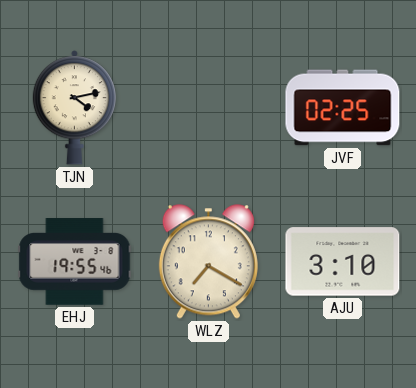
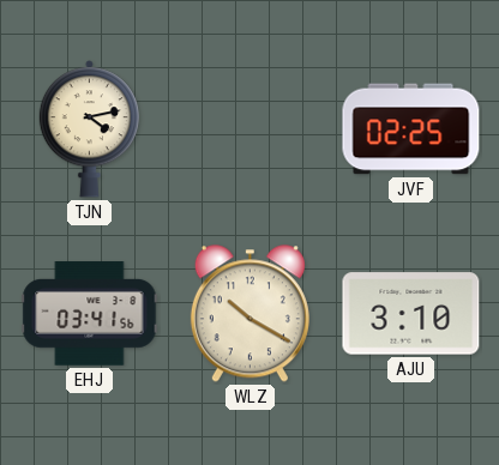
EHJ: 19:55 -> 03:41 (90, 314)
WLZ: 7:20 -> 10:20 (249, 314)
